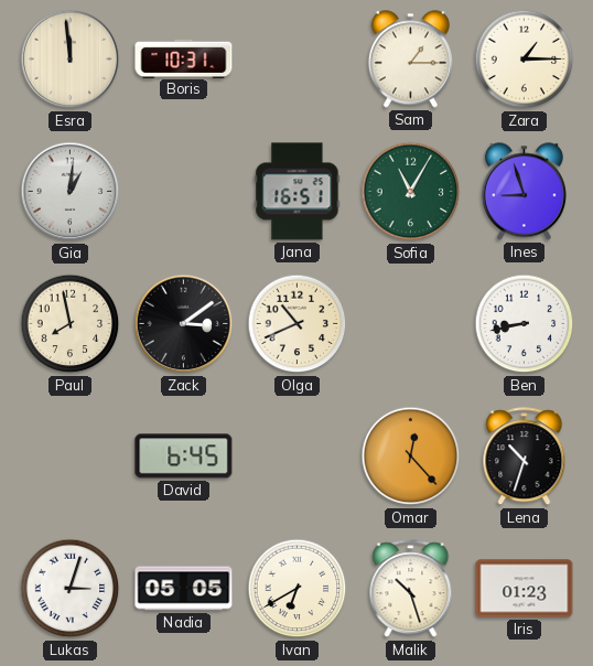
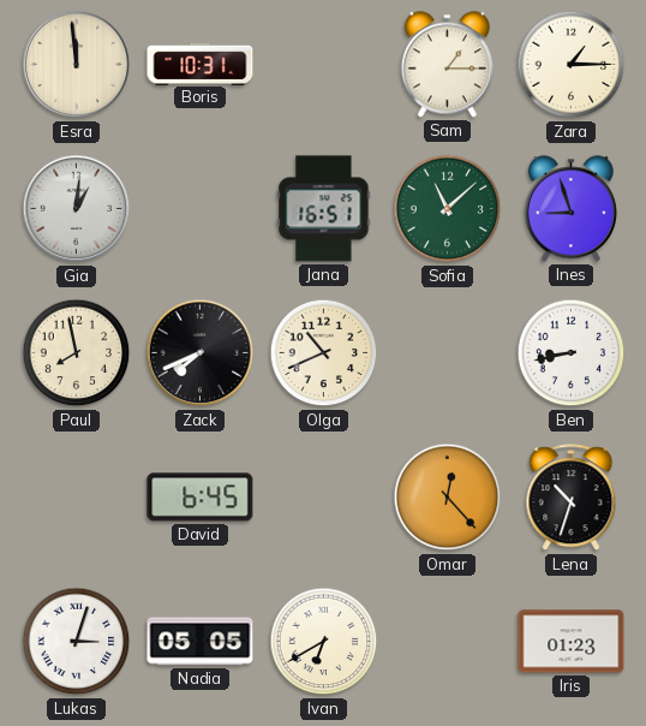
Sofia: 11:05 -> 11:08 (448, 209)
Zack: 3:09 -> 7:41 (201, 353)
Malik: 10:27 -> none (411, 589)
